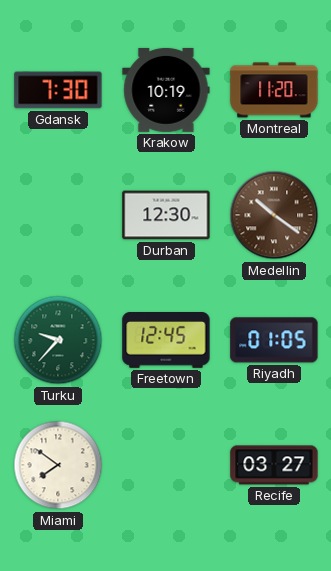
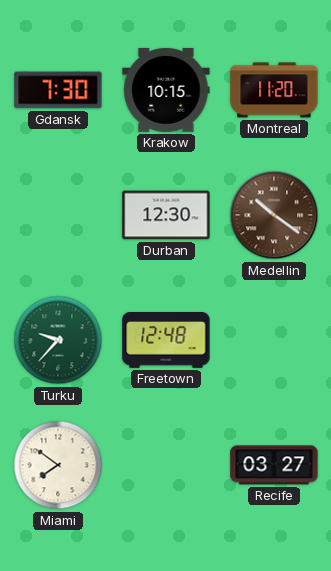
Krakow: 10:19 -> 10:15 (166, 90)
Freetown: 12:45 -> 12:48 (166, 341)
Riyadh: 01:05 -> none (274, 340)
